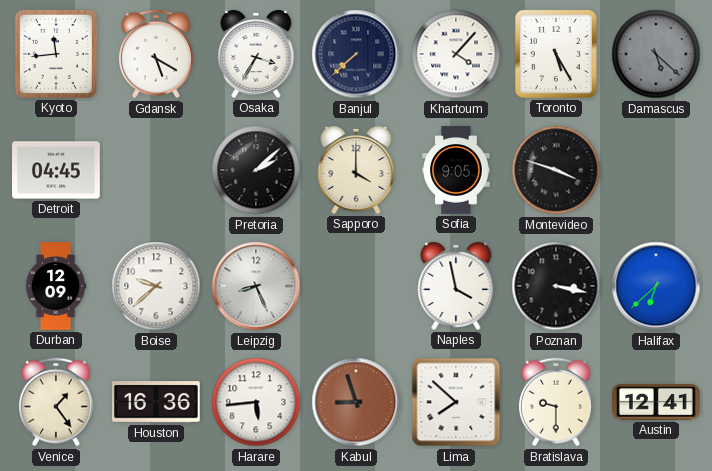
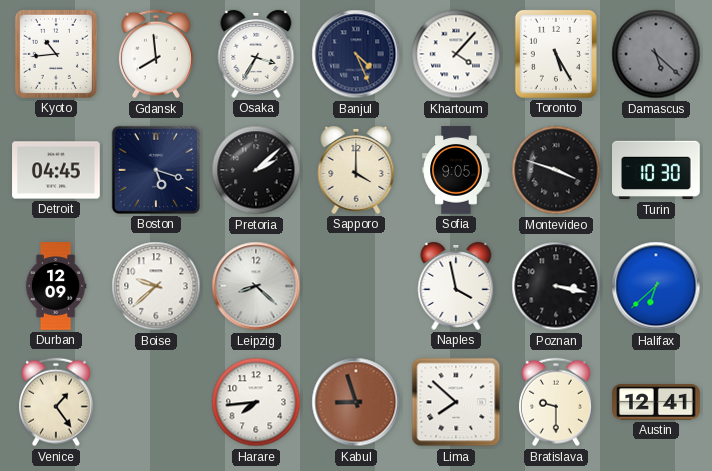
Kyoto: 11:44 -> 10:44 (56, 54)
Gdansk: 5:20 -> 7:59 (156, 54)
Banjul: 7:38 -> 4:26 (356, 54)
Boston: none -> 5:18 (156, 170)
Turin: none -> 10:30 (656, 170)
Leipzig: 8:26 -> 8:22 (256, 286)
Houston: 16:36 -> none (157, 402)
Harare: 5:44 -> 7:44 (256, 402)
